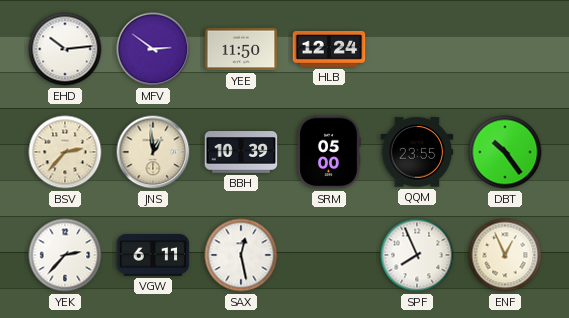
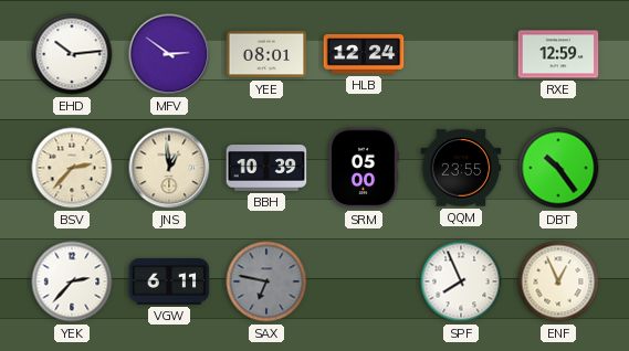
YEE: 11:50 -> 08:01 (266, 54)
RXE: none -> 12:59 (558, 54)
SAX: 12:28 -> 6:47 (266, 281)
SAX dial: white -> grey (266, 281)
